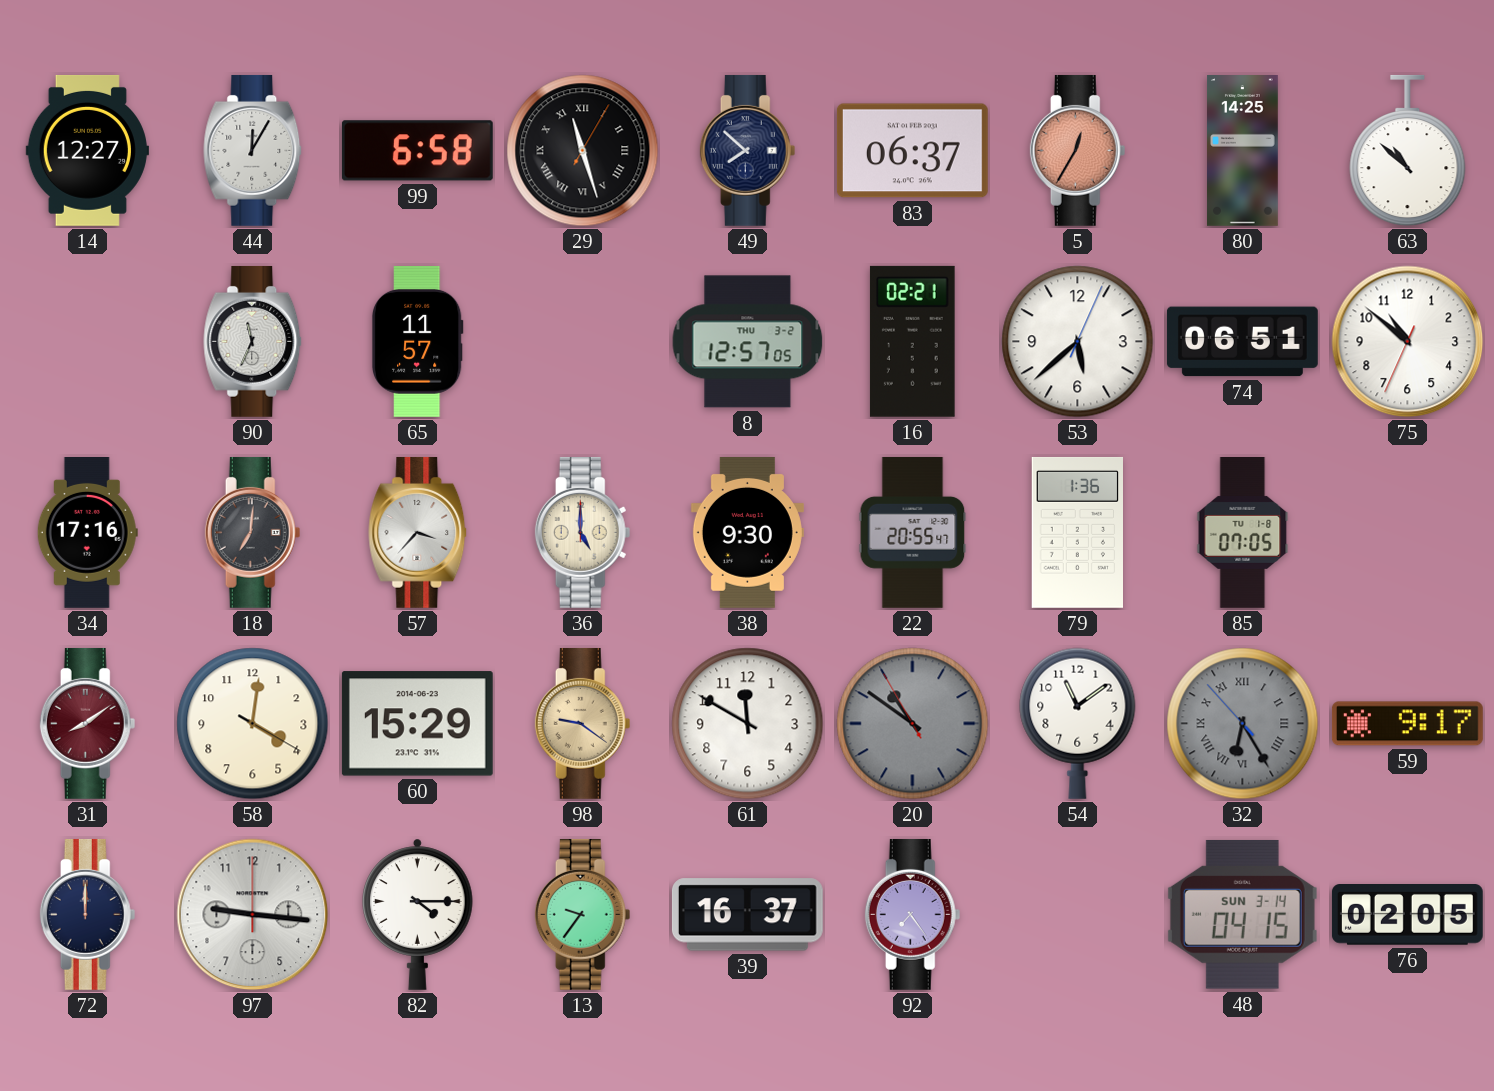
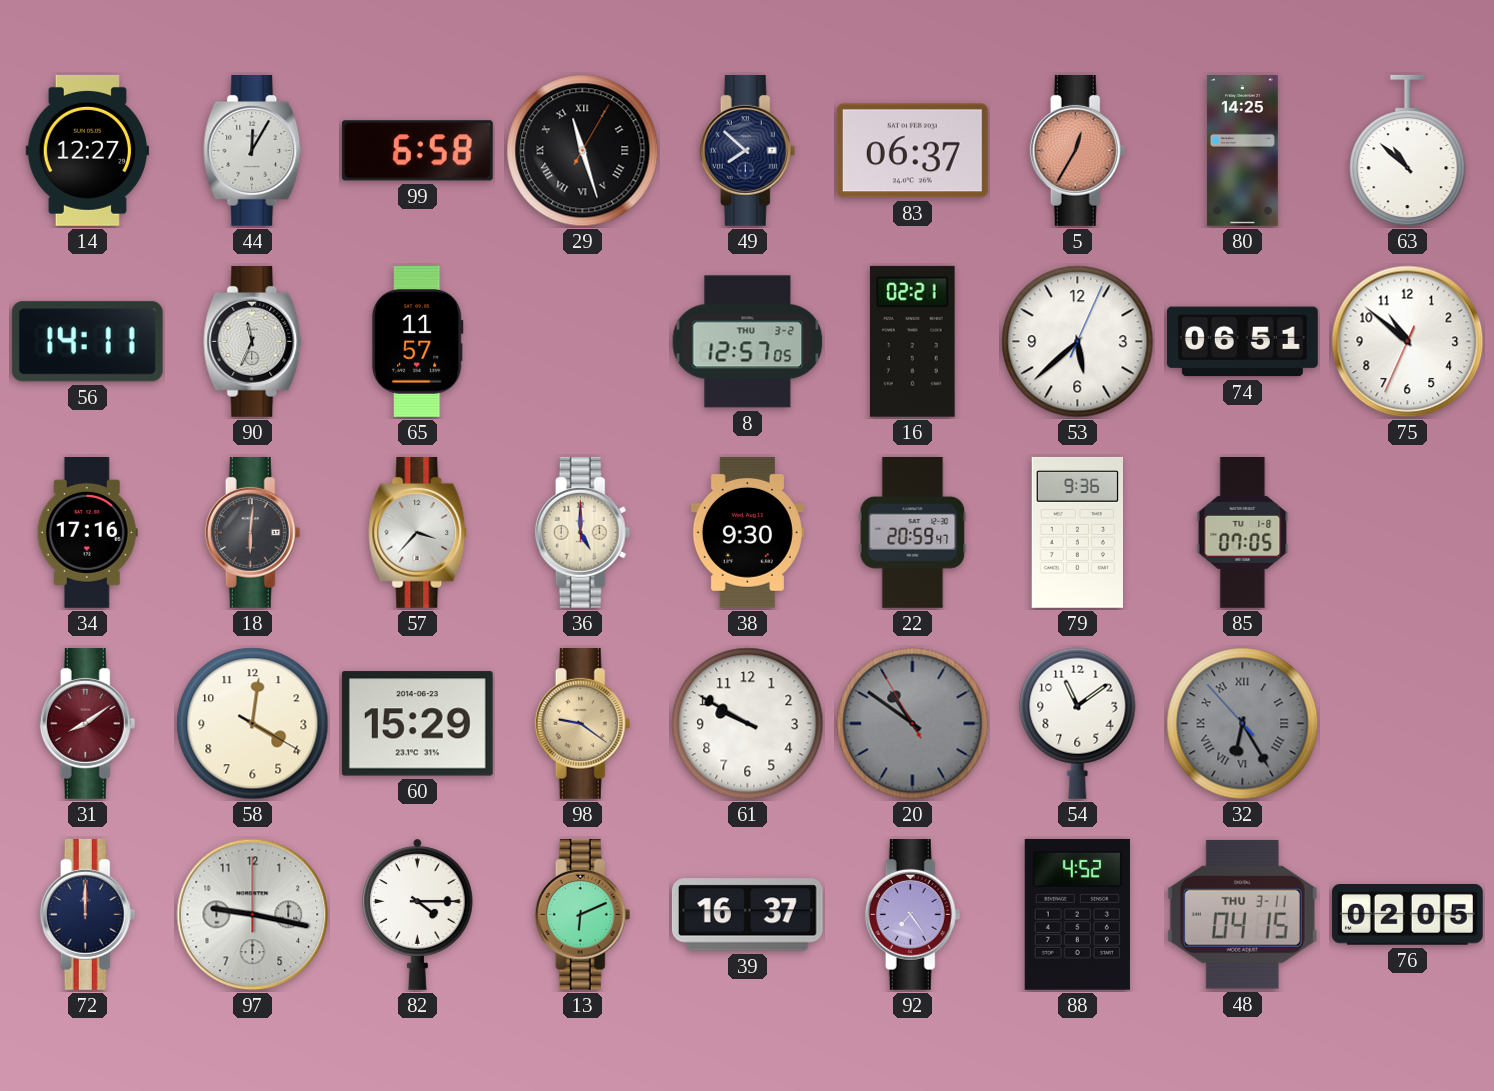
56: none -> 14:11 (87, 342)
18: 7:01 -> 6:01 (253, 532)
22: 20:55 -> 20:59 (913, 532)
79: 1:36 -> 9:36 (1078, 532)
61: 11:50 -> 9:50 (748, 724)
59: 9:17 -> none (1407, 724)
97: 9:16 -> 9:17 (253, 915)
13: 9:36 -> 6:11 (583, 914)
88: none -> 4:52 (1077, 914)
48 date: SUN 3-14 -> THU 3-11 (1242, 914)
